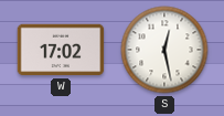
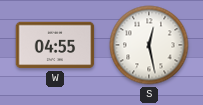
W: 17:02 -> 04:55 (55, 45)
